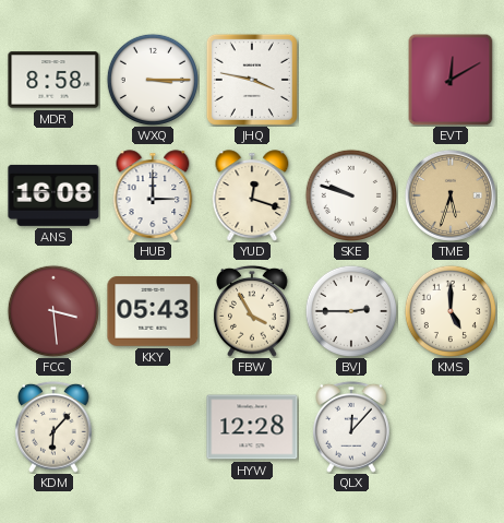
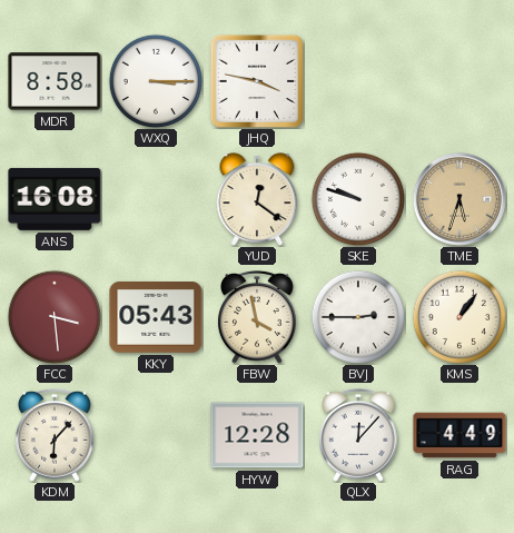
EVT: 12:10 -> none (451, 80)
HUB: 3:00 -> none (153, 195)
YUD: 12:18 -> 12:21 (257, 199)
FBW: 3:55 -> 3:58 (258, 317)
KMS: 5:00 -> 1:06 (459, 317)
RAG: none -> 4:49 (459, 435)
